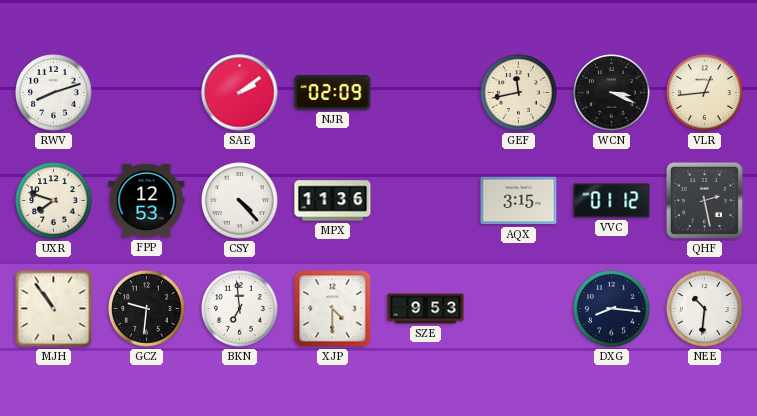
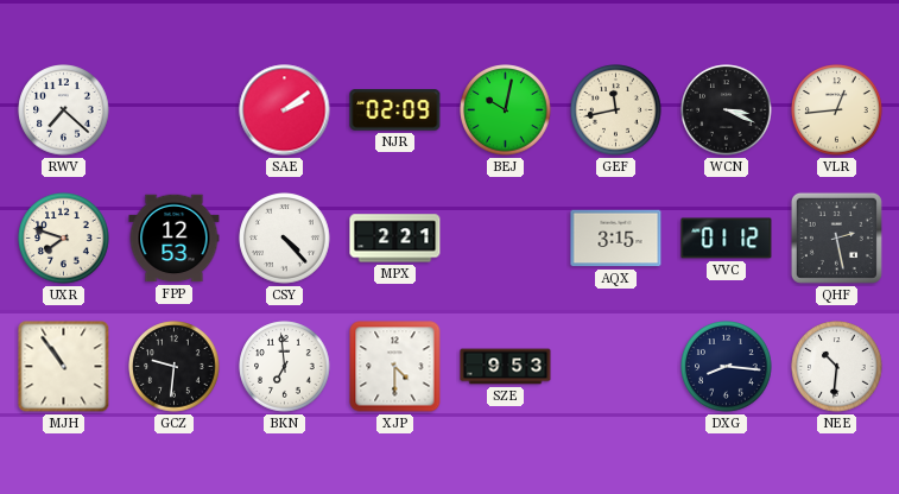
RWV: 8:12 -> 7:22 (64, 110)
BEJ: none -> 10:02 (506, 110)
MPX: 11:36 -> 2:21 (395, 239)
